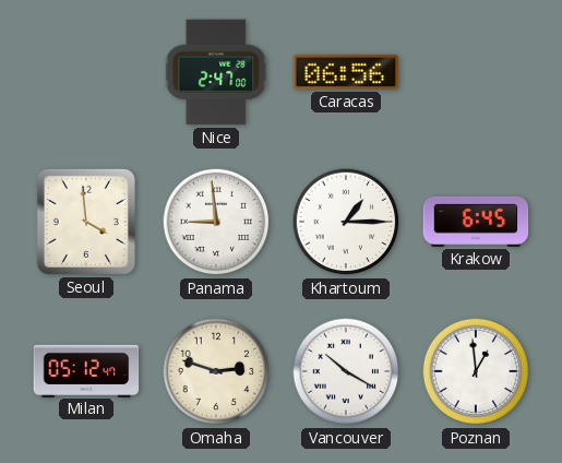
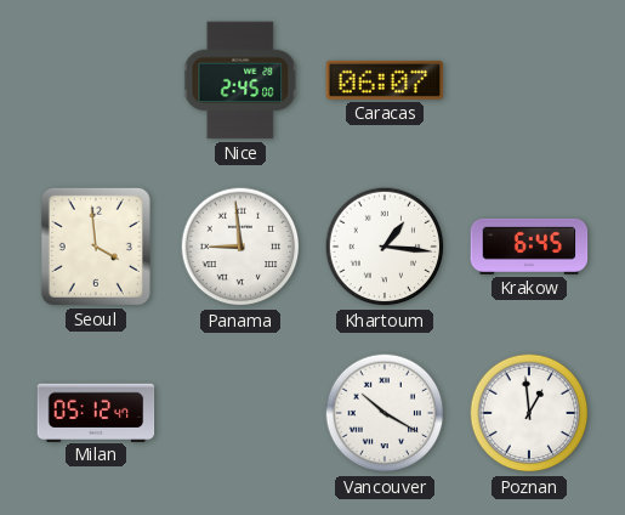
Nice: 2:47 -> 2:45 (242, 80)
Caracas: 06:56 -> 06:07 (385, 80)
Khartoum: 1:15 -> 1:16 (385, 247)
Omaha: 2:48 -> none (216, 371)
